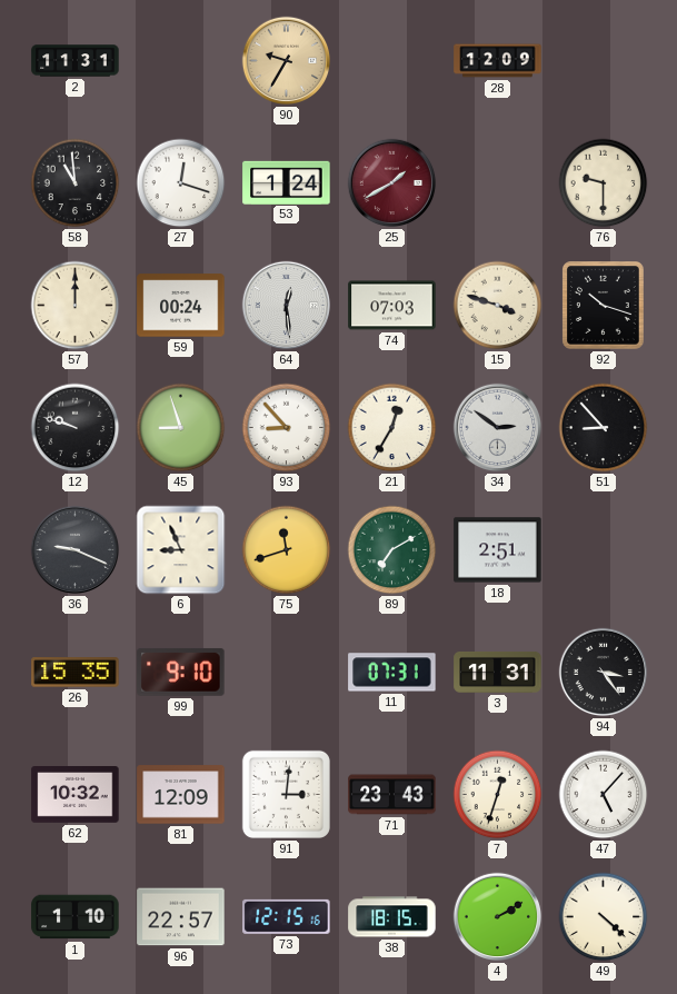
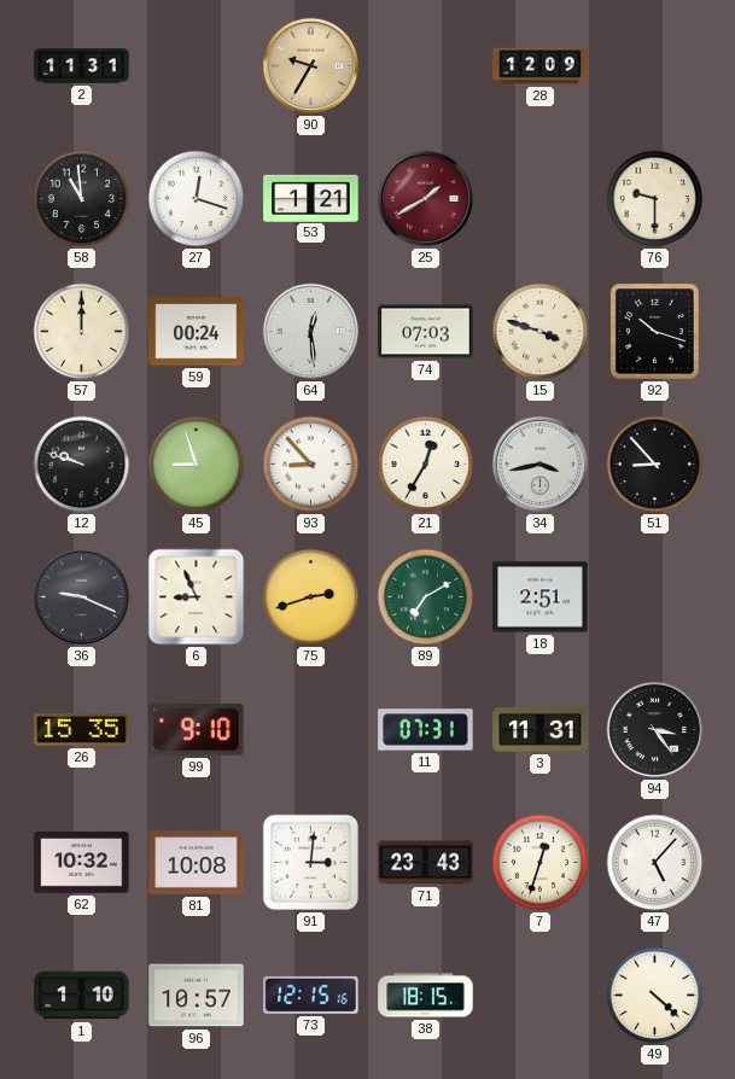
53: 1:24 -> 1:21 (311, 198)
34: 2:51 -> 3:43 (541, 465)
75: 11:42 -> 2:42 (311, 597)
81: 12:09 -> 10:08 (197, 863)
96: 22:57 -> 10:57 (197, 996)
4: 2:10 -> none (498, 917)
